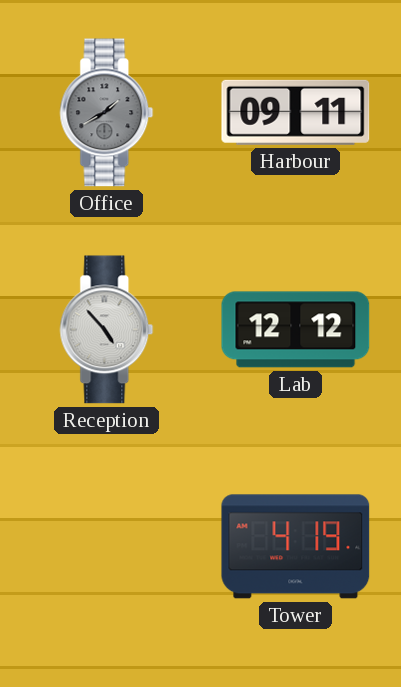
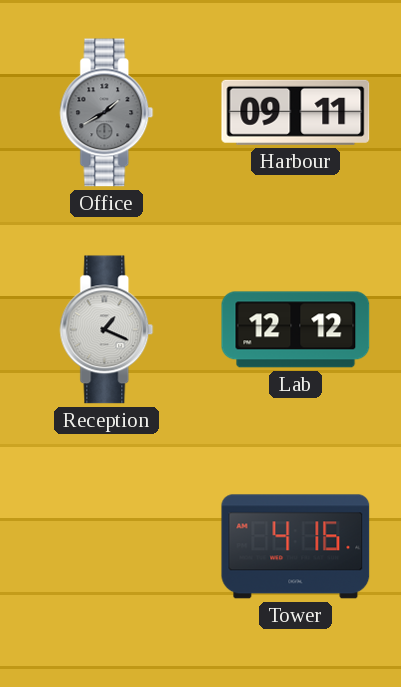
Reception: 4:53 -> 1:19 (107, 330)
Tower: 4:19 -> 4:16 (296, 547)
